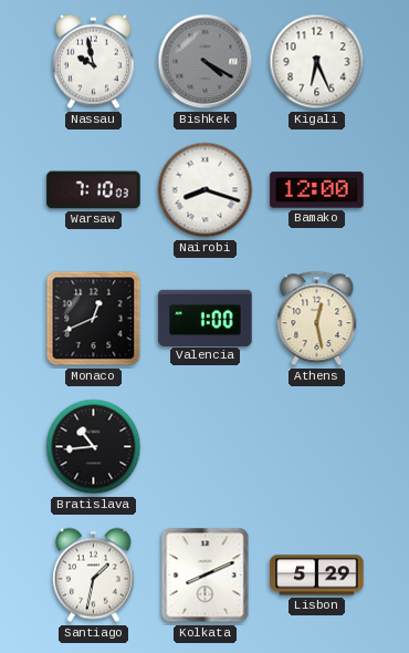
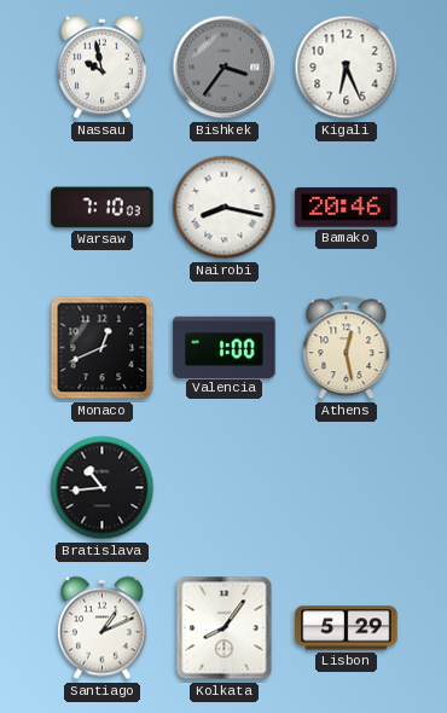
Bishkek: 4:20 -> 3:36 (225, 68)
Nairobi: 8:18 -> 8:17 (225, 208)
Bamako: 12:00 -> 20:46 (347, 208)
Santiago: 1:32 -> 1:11 (101, 628)
Kolkata: 8:11 -> 8:06 (225, 628)
